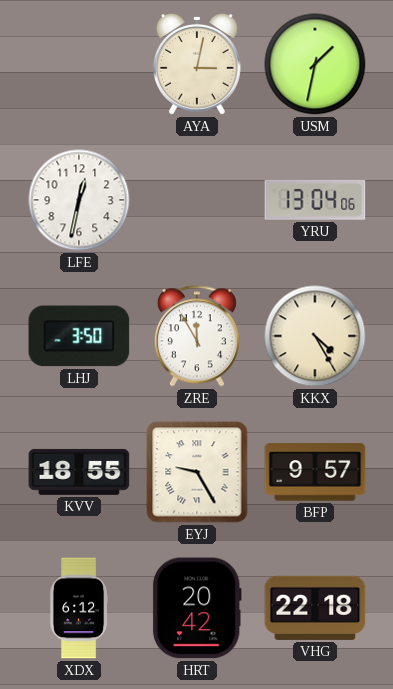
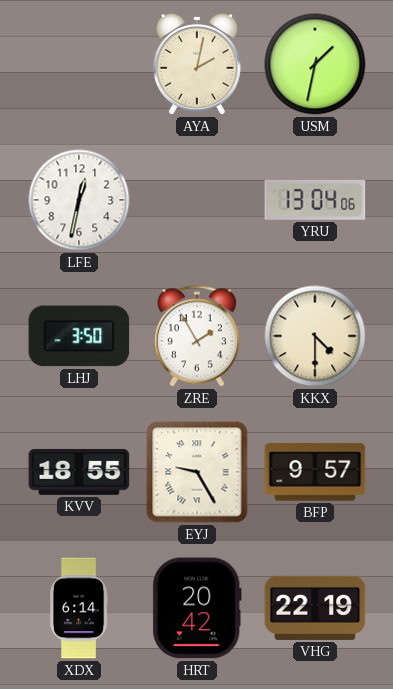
AYA: 3:02 -> 2:02 (197, 65)
ZRE: 11:55 -> 1:55 (197, 336)
KKX: 4:25 -> 4:30 (315, 336)
XDX: 6:12 -> 6:14 (80, 608)
VHG: 22:18 -> 22:19 (315, 608)
